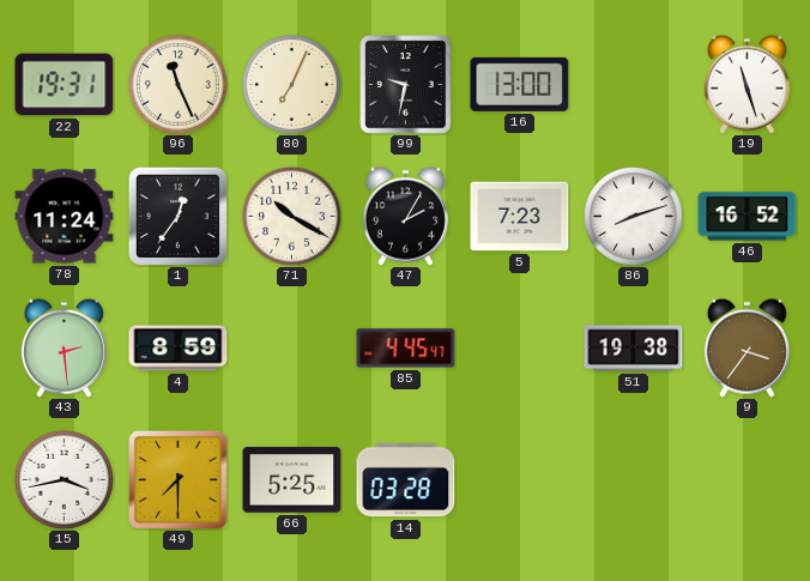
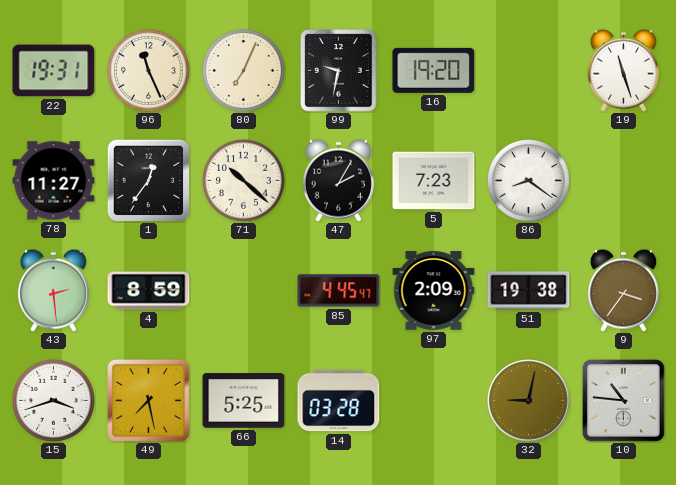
16: 13:00 -> 19:20 (434, 70)
78: 11:24 -> 11:27 (54, 181)
71: 10:20 -> 10:22 (244, 181)
86: 8:12 -> 8:21 (529, 181)
46: 16:52 -> none (748, 217)
97: none -> 2:09 (434, 291)
15: 3:43 -> 3:42 (54, 401)
49: 7:30 -> 7:28 (149, 401)
32: none -> 9:02 (529, 401)
10: none -> 10:46 (624, 401)
